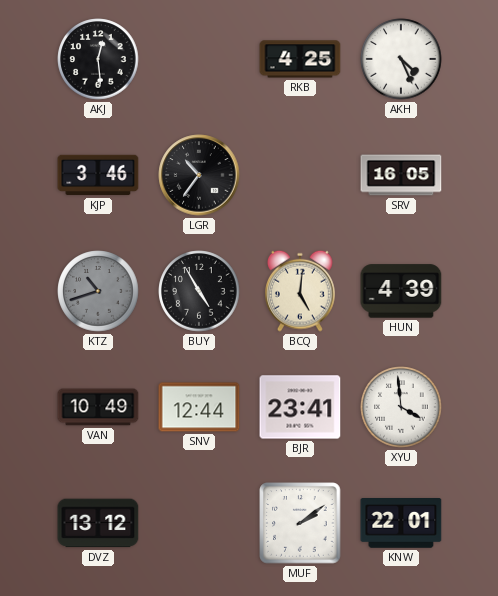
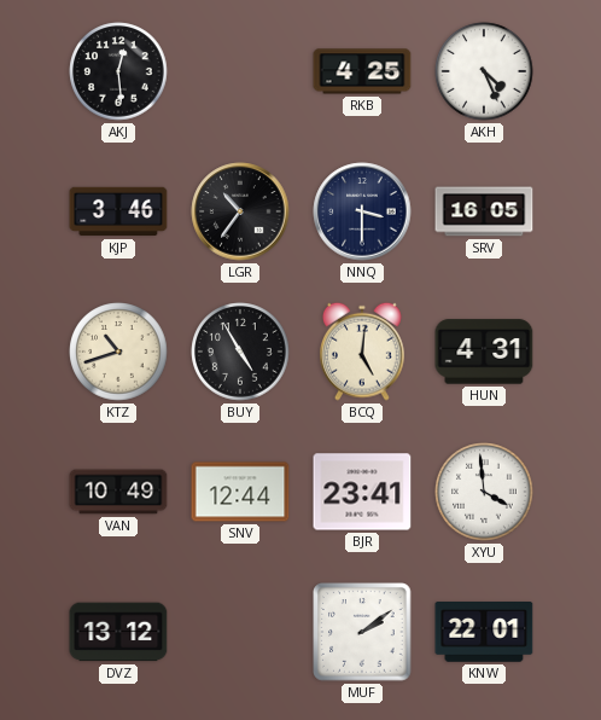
NNQ: none -> 3:30 (362, 211)
KTZ dial: grey -> cream (118, 352)
HUN: 4:39 -> 4:31 (484, 352)
